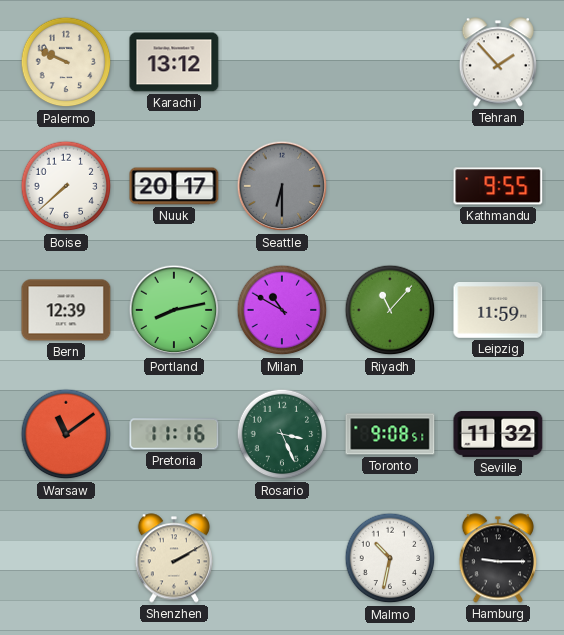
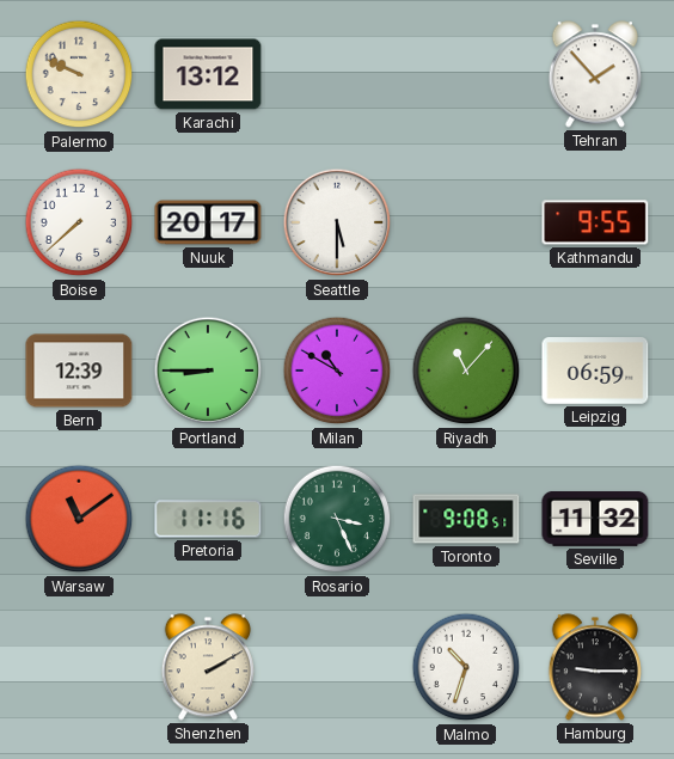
Seattle: 6:30 -> 5:30 (337, 222)
Seattle dial: grey -> white (337, 222)
Portland: 8:13 -> 8:45 (208, 371)
Leipzig: 11:59 -> 06:59 (595, 372)
Malmo: 10:32 -> 10:33 (466, 667)
